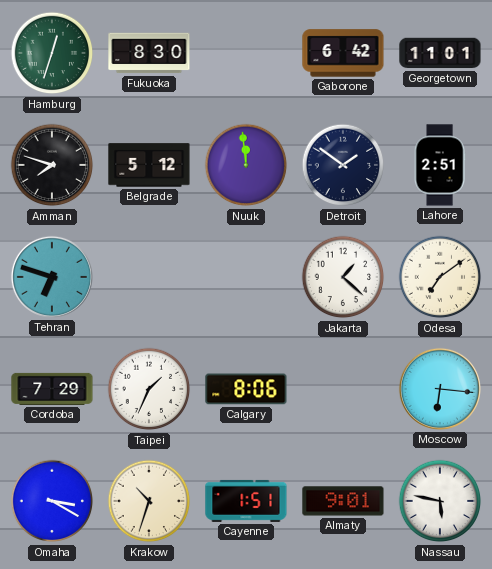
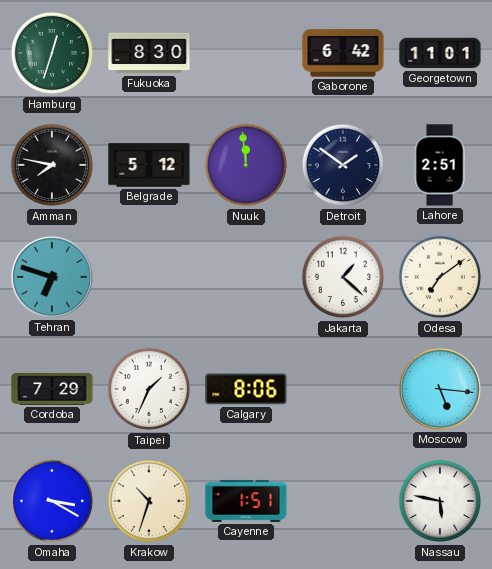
Amman: 7:48 -> 7:47 (52, 165)
Moscow: 6:16 -> 5:16 (440, 389)
Almaty: 9:01 -> none (343, 501)
